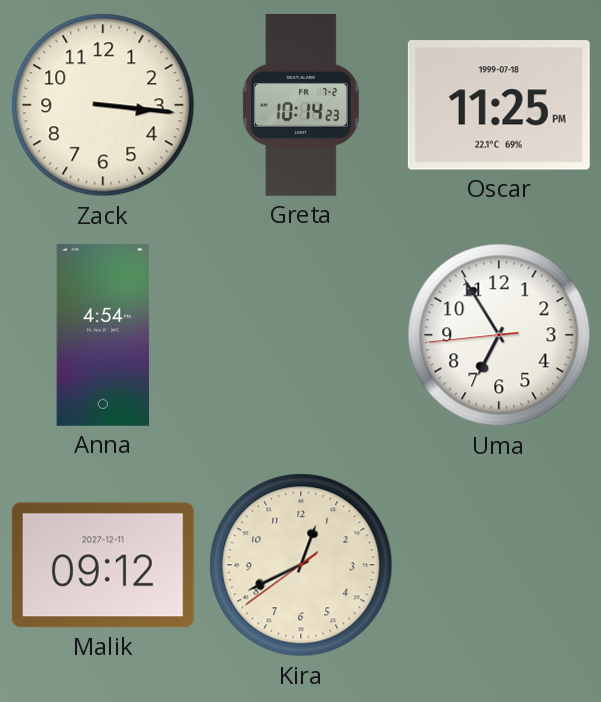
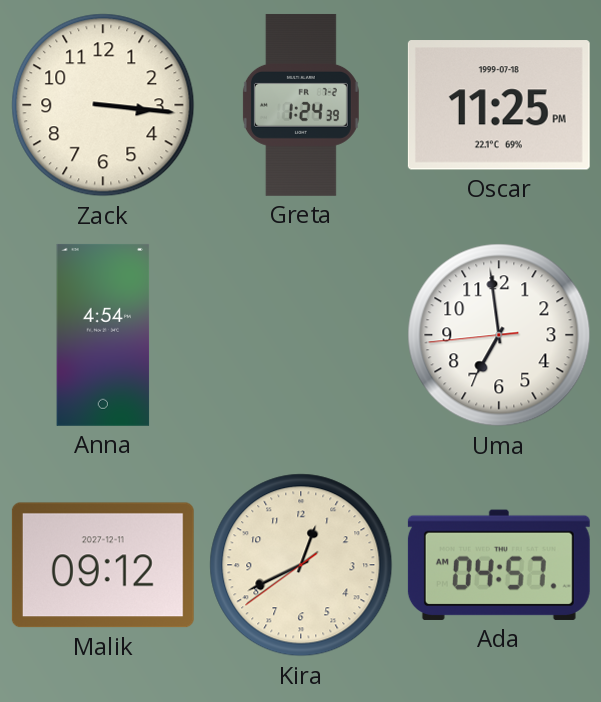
Greta: 10:14 -> 1:24 (301, 105)
Uma: 6:54 -> 6:58 (499, 335)
Ada: none -> 04:57 (499, 565)
